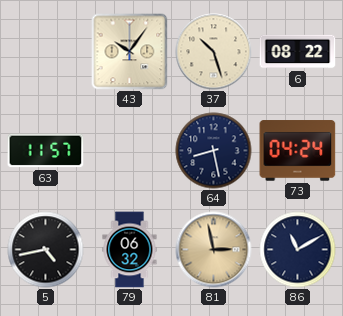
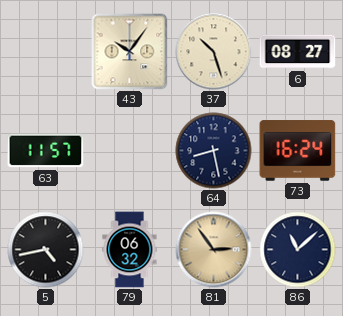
6: 08:22 -> 08:27 (298, 52)
73: 04:24 -> 16:24 (298, 151)
81: 2:58 -> 2:54 (214, 250)
86: 11:10 -> 11:08 (298, 250)
